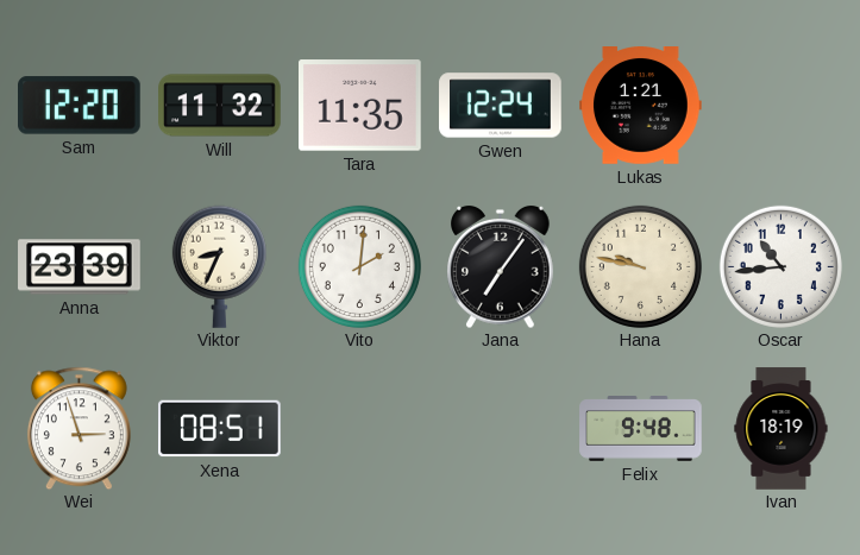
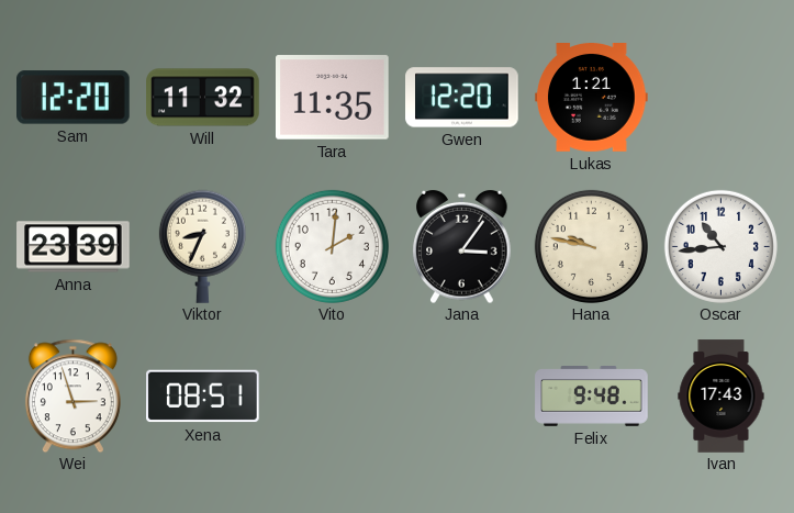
Gwen: 12:24 -> 12:20 (462, 98)
Jana: 7:06 -> 3:06 (462, 246)
Ivan: 18:19 -> 17:43 (722, 397)
